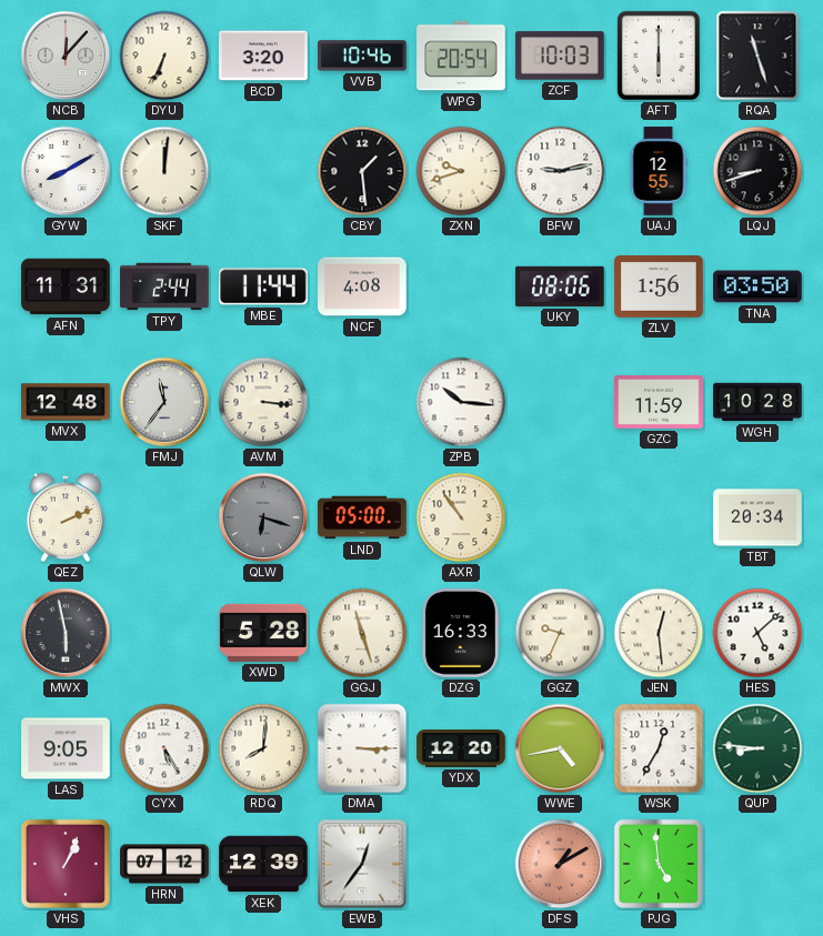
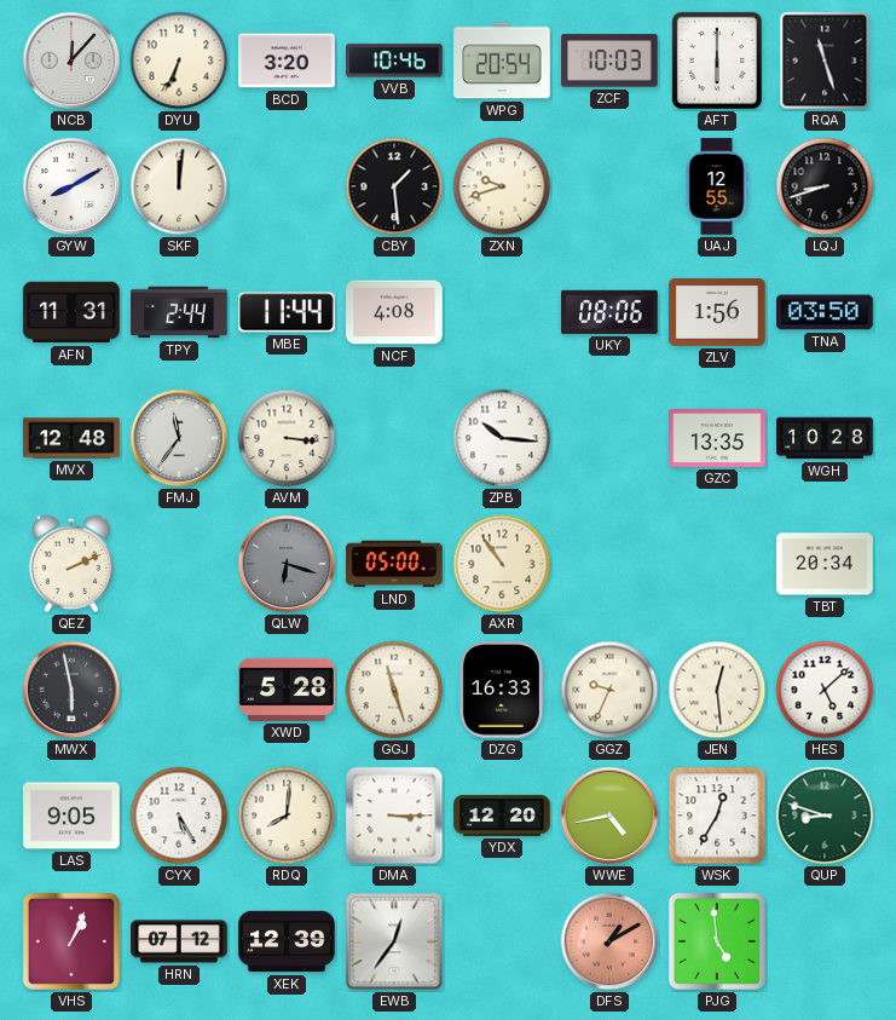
BFW: 9:13 -> none (560, 171)
GZC: 11:59 -> 13:35 (717, 439)
QUP: 8:46 -> 8:48 (825, 816)
